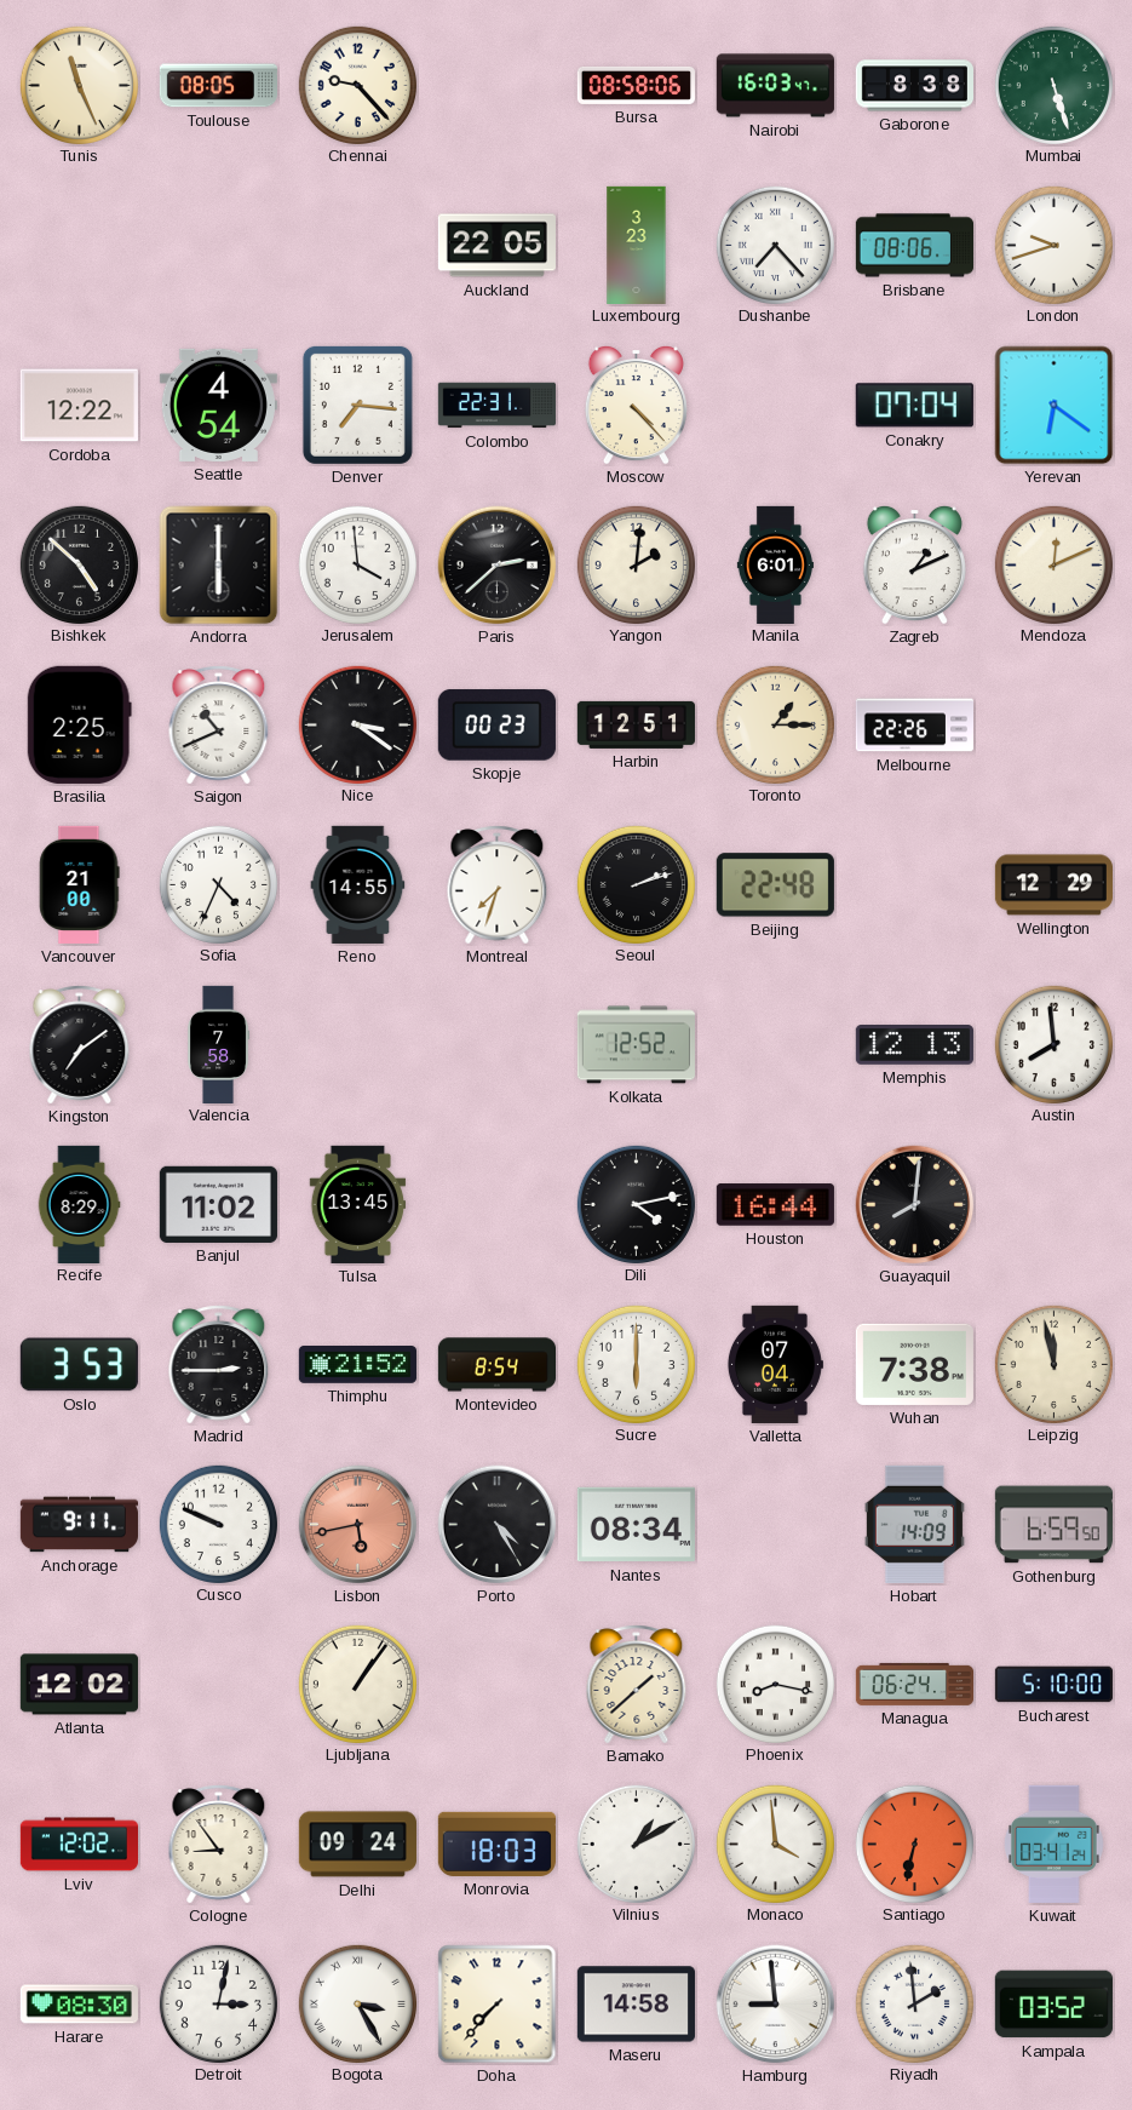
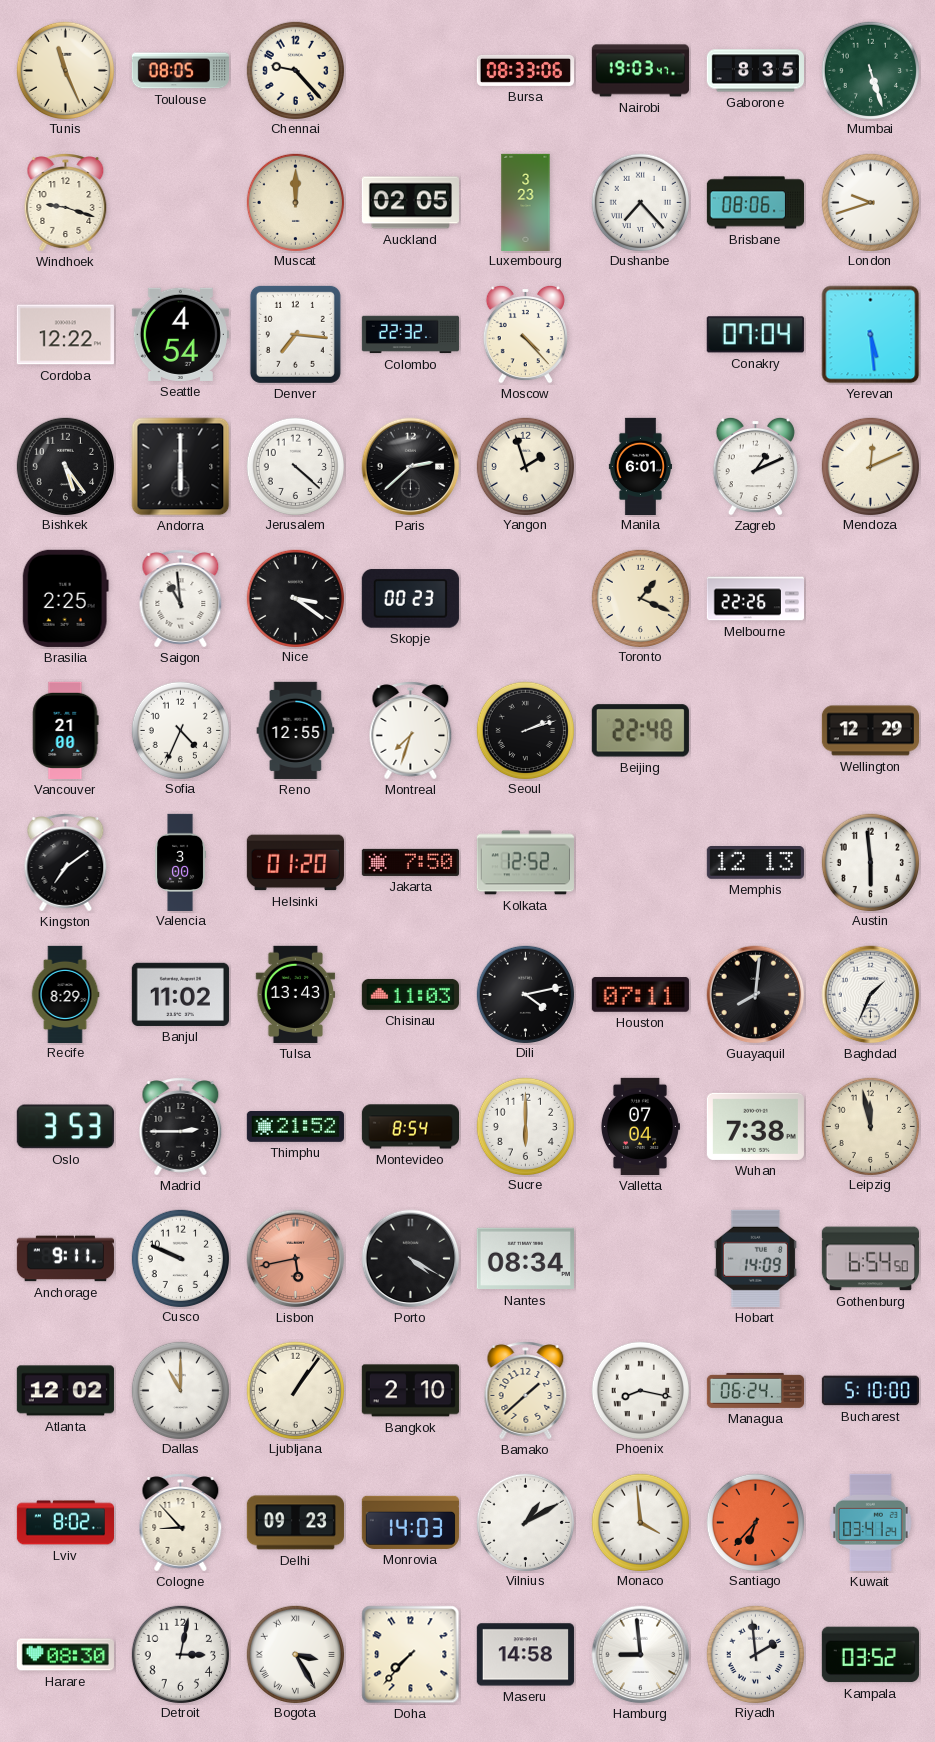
Bursa: 08:58 -> 08:33 (525, 70)
Nairobi: 16:03 -> 19:03 (640, 71)
Gaborone: 8:38 -> 8:35 (755, 71)
Windhoek: none -> 9:18 (66, 203)
Muscat: none -> 12:00 (295, 202)
Auckland: 22:05 -> 02:05 (410, 203)
Colombo: 22:31 -> 22:32 (410, 335)
Yerevan: 6:21 -> 5:29 (871, 335)
Bishkek: 4:52 -> 5:24 (65, 466)
Jerusalem: 3:59 -> 4:22 (295, 466)
Yangon: 2:01 -> 1:57 (525, 466)
Saigon: 10:41 -> 10:59 (181, 599)
Harbin: 12:51 -> none (636, 724)
Toronto: 1:15 -> 1:19 (640, 598)
Reno: 14:55 -> 12:55 (296, 730)
Valencia: 7:58 -> 3:00 (180, 862)
Helsinki: none -> 01:20 (295, 863)
Jakarta: none -> 7:50 (410, 862)
Austin: 7:59 -> 5:59 (870, 862)
Tulsa: 13:45 -> 13:43 (296, 994)
Chisinau: none -> 11:03 (410, 994)
Houston: 16:44 -> 07:11 (640, 995)
Baghdad: none -> 1:34 (871, 995)
Porto: 4:25 -> 4:20 (411, 1259)
Gothenburg: 6:59 -> 6:54 (870, 1259)
Dallas: none -> 11:00 (180, 1390)
Bangkok: none -> 2:10 (410, 1391)
Lviv: 12:02 -> 8:02 (65, 1523)
Cologne: 8:54 -> 8:53 (181, 1523)
Delhi: 09:24 -> 09:23 (295, 1523)
Monrovia: 18:03 -> 14:03 (410, 1522)
Santiago: 6:32 -> 6:37 (755, 1522)
